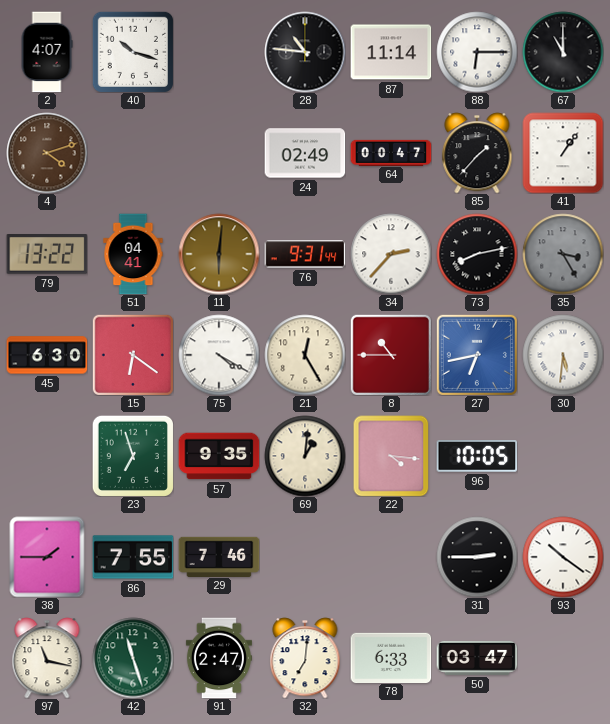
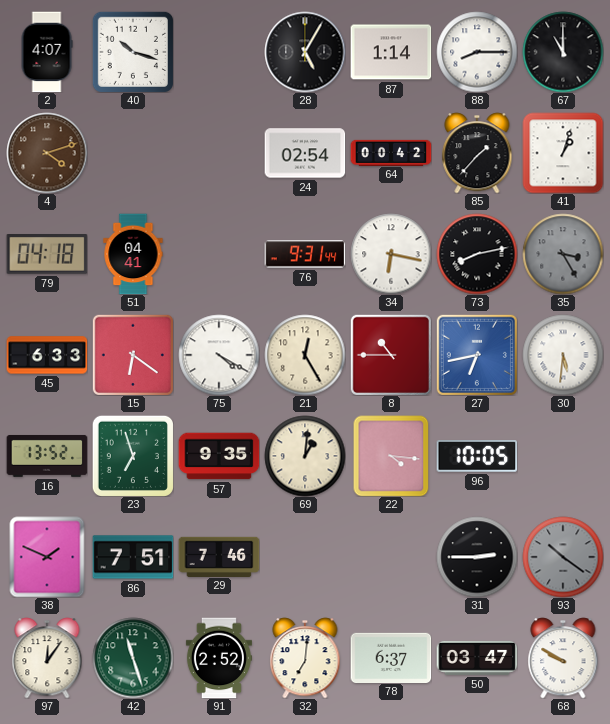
28: 10:46 -> 5:05 (305, 52)
87: 11:14 -> 1:14 (391, 52)
88: 6:15 -> 8:15 (477, 52)
24: 02:49 -> 02:54 (305, 153)
64: 00:47 -> 00:42 (391, 152)
41: 1:06 -> 1:03 (563, 153)
79: 13:22 -> 04:18 (47, 255)
11: 6:01 -> none (219, 254)
34: 2:37 -> 6:17 (391, 254)
45: 6:30 -> 6:33 (47, 355)
16: none -> 13:52 (47, 456)
38: 1:45 -> 1:49 (47, 557)
86: 7:55 -> 7:51 (133, 557)
93 dial: white -> grey (563, 557)
97: 11:17 -> 12:06 (47, 658)
91: 2:47 -> 2:52 (219, 658)
78: 6:33 -> 6:37 (391, 657)
68: none -> 9:50 (563, 658)
